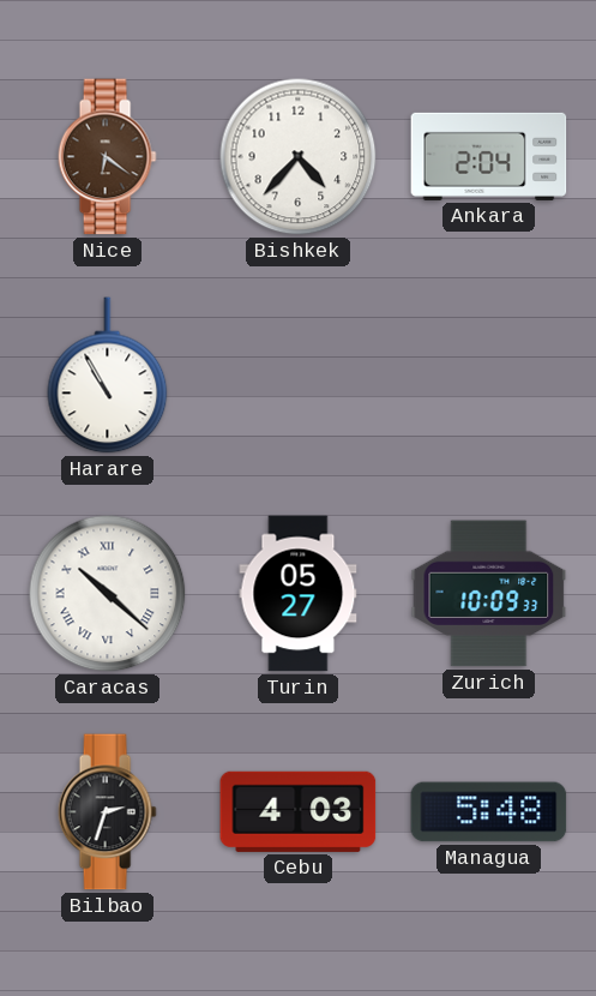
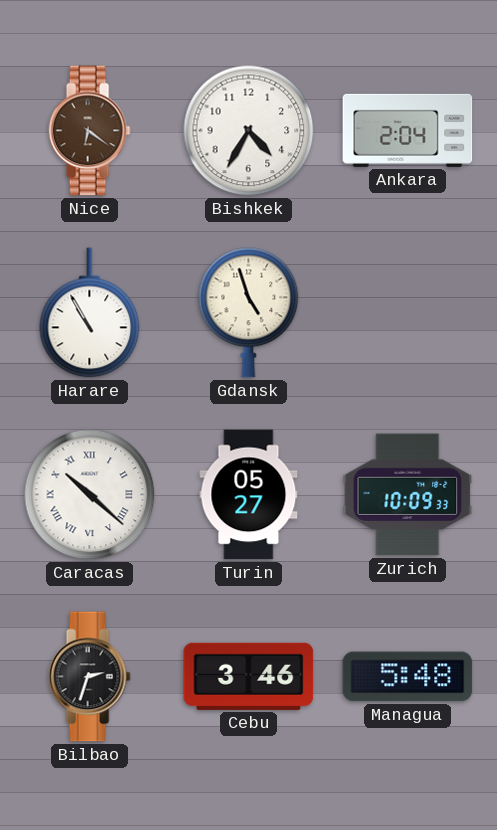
Bishkek: 4:37 -> 4:35 (249, 131)
Gdansk: none -> 4:57 (249, 313)
Cebu: 4:03 -> 3:46 (249, 676)
